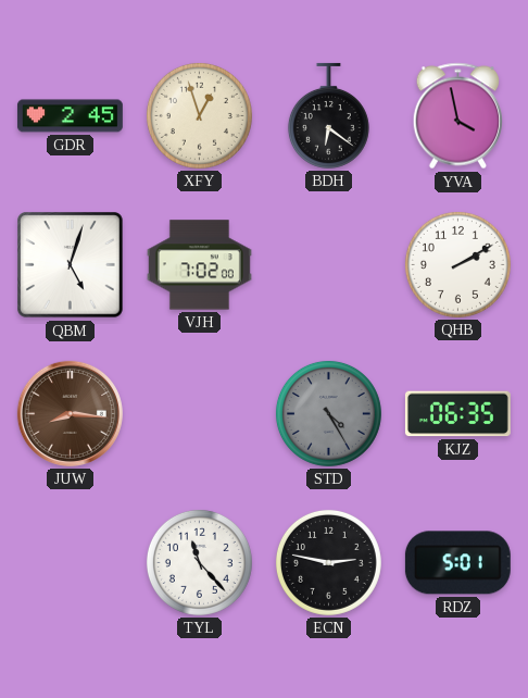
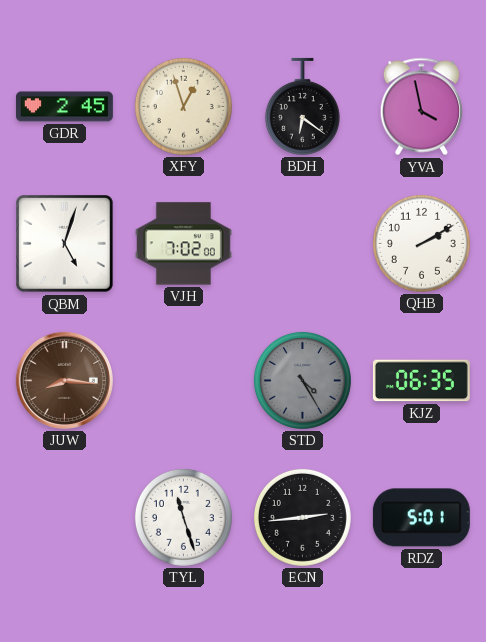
TYL: 11:23 -> 11:27 (183, 517)
ECN: 2:47 -> 2:44 (302, 517)
